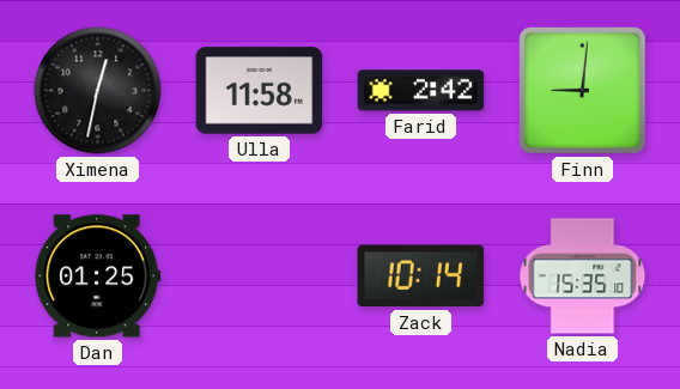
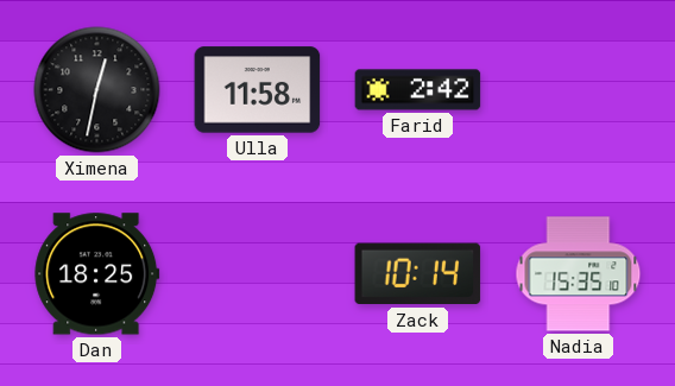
Finn: 9:01 -> none (583, 91)
Dan: 01:25 -> 18:25 (97, 274)
